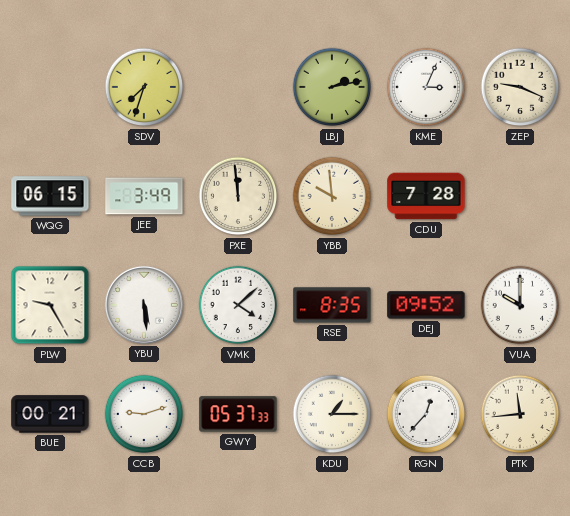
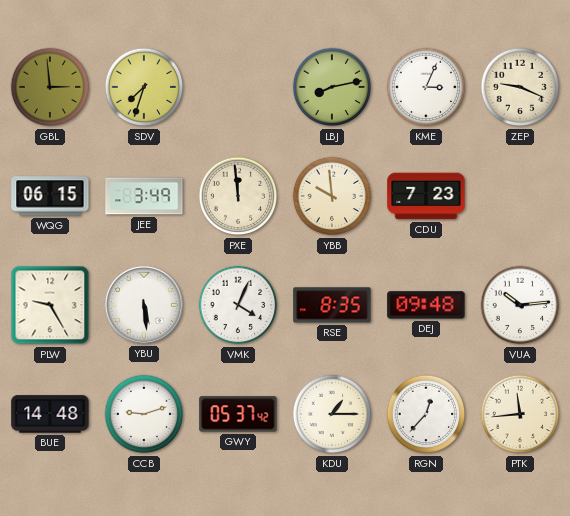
GBL: none -> 2:59 (50, 87)
LBJ: 2:13 -> 8:13 (332, 87)
CDU: 7:28 -> 7:23 (426, 196)
VMK: 4:08 -> 4:04 (238, 305)
DEJ: 09:52 -> 09:48 (426, 305)
VUA: 10:00 -> 10:14 (520, 305)
BUE: 00:21 -> 14:48 (50, 414)
GWY: 05:37:33 -> 05:37:42 (238, 414)
